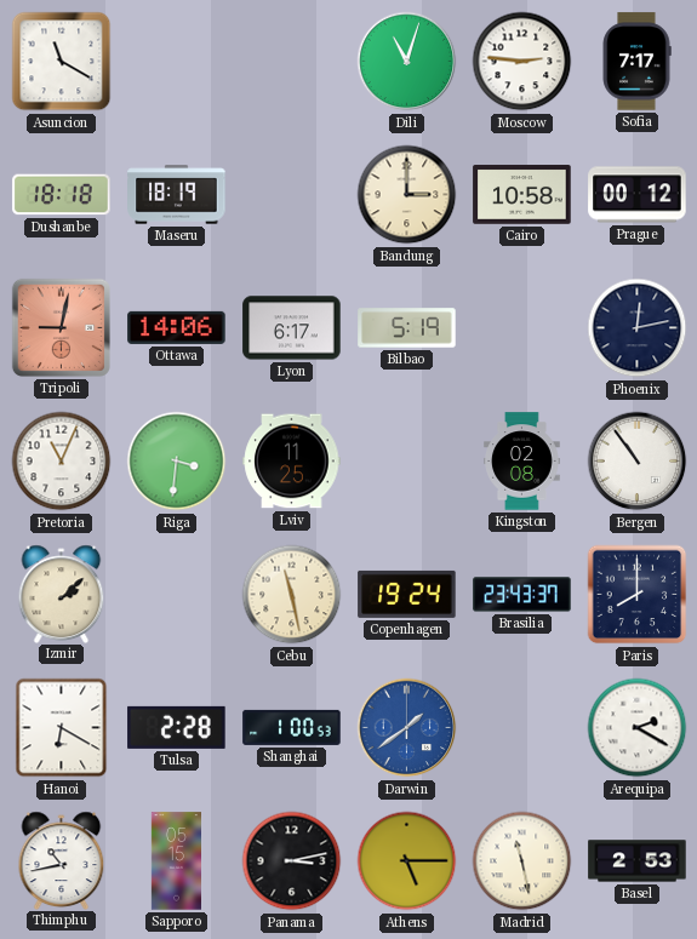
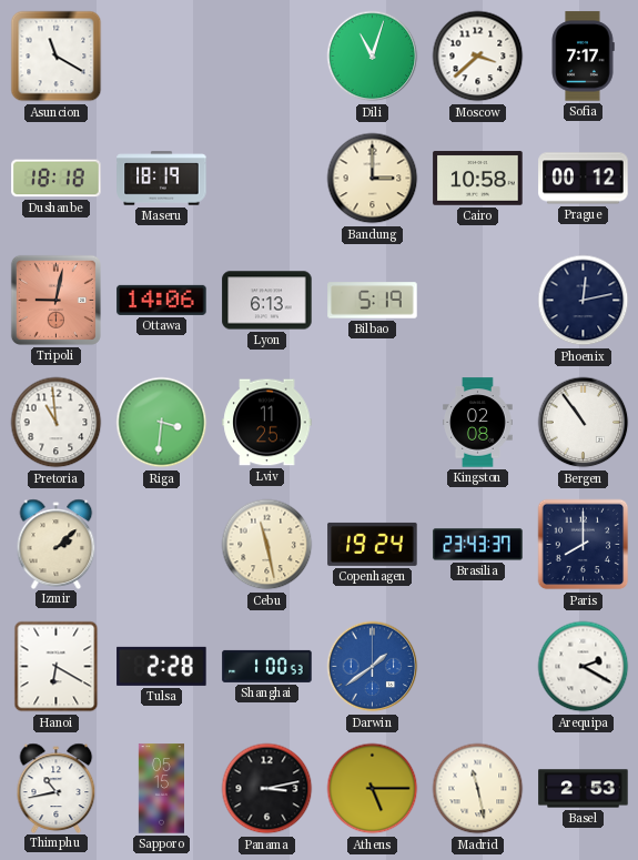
Moscow: 2:46 -> 3:38 (478, 57)
Lyon: 6:17 -> 6:13 (267, 301)
Pretoria: 11:04 -> 10:59 (57, 423)
